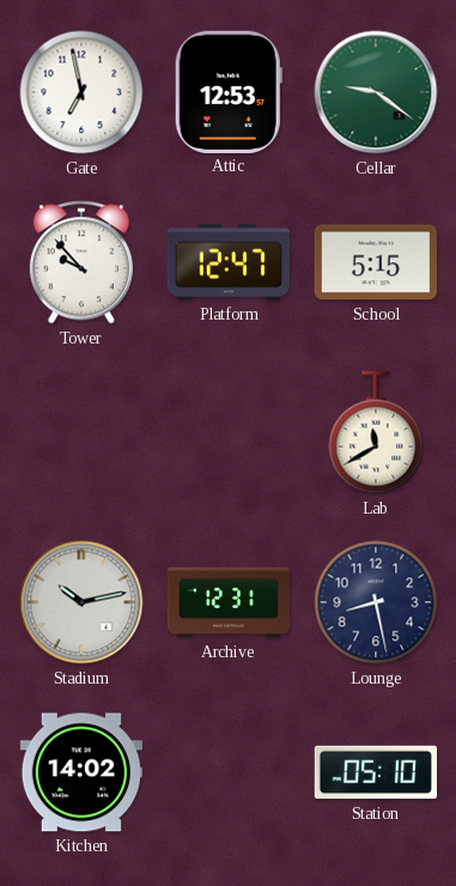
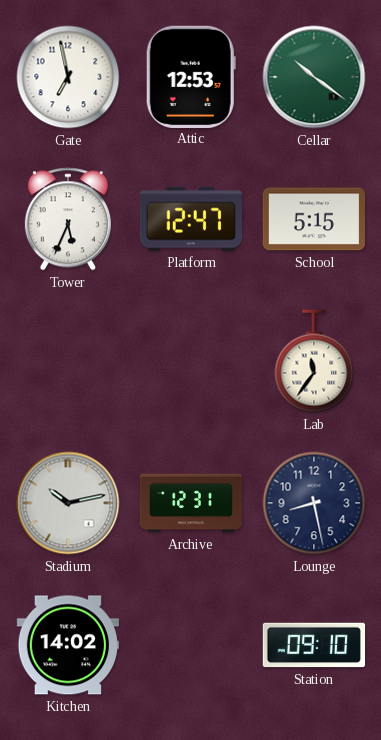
Cellar: 9:21 -> 10:21 (314, 77)
Tower: 9:53 -> 5:34 (68, 219)
Lab: 11:40 -> 11:36 (314, 361)
Station: 05:10 -> 09:10 (314, 645)
